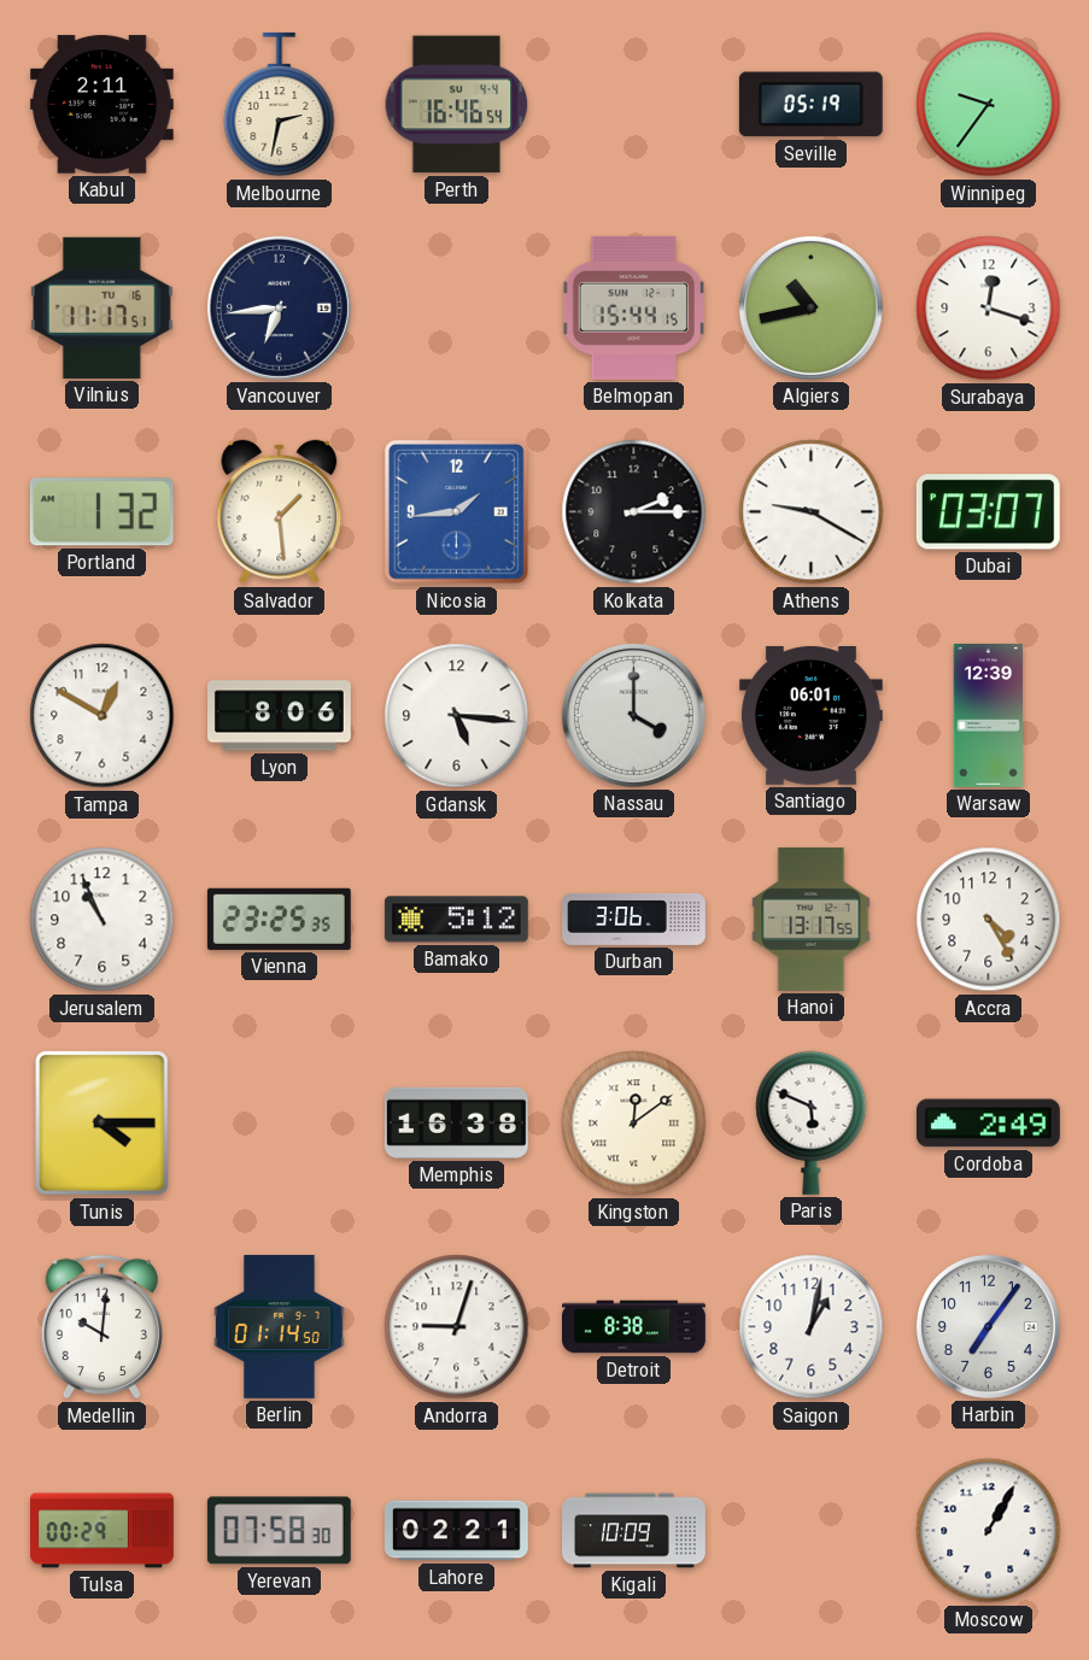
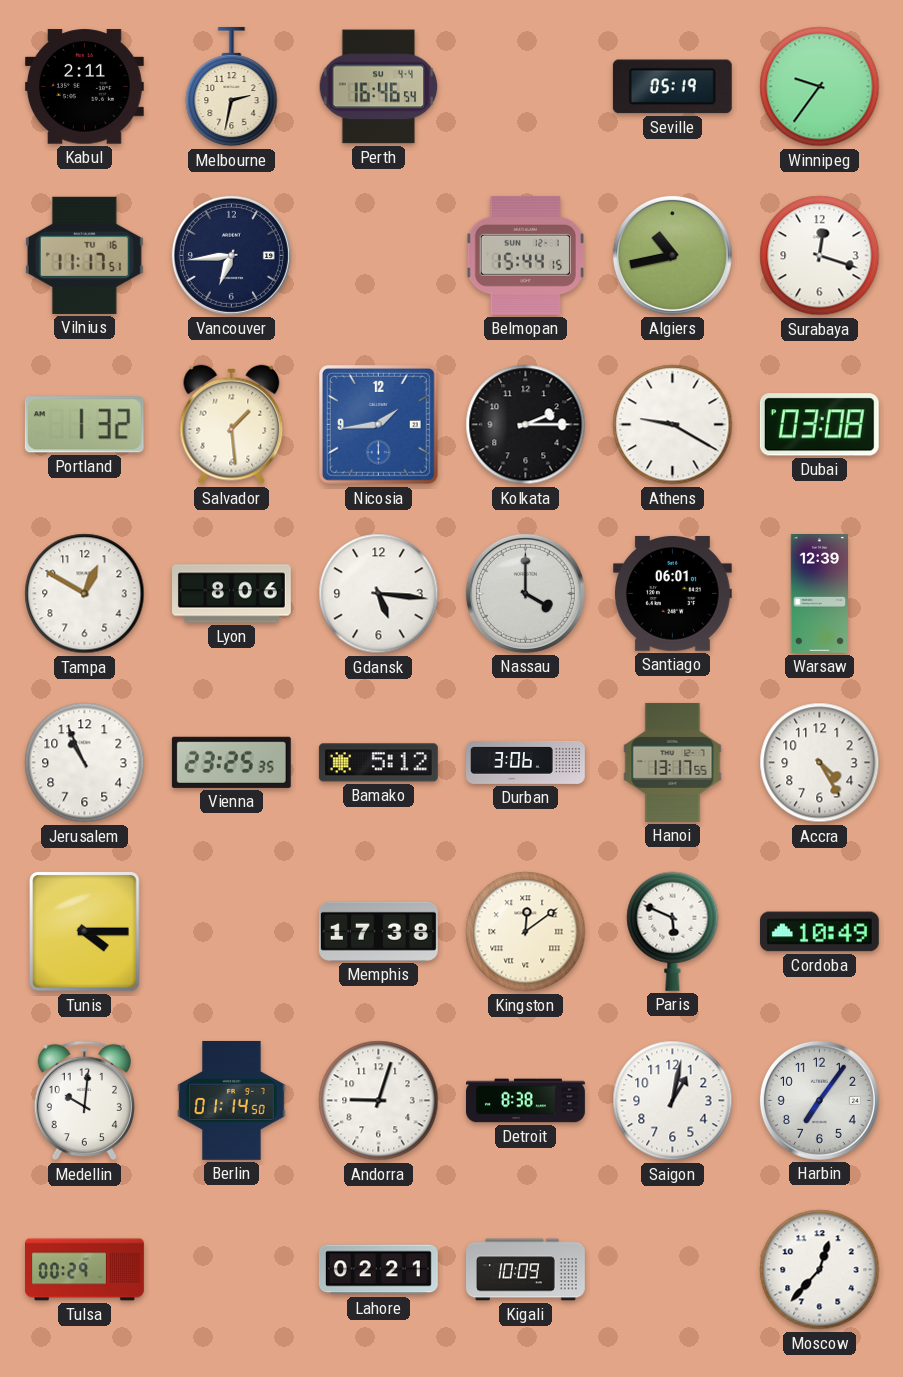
Dubai: 03:07 -> 03:08 (819, 425)
Memphis: 16:38 -> 17:38 (378, 931)
Cordoba: 2:49 -> 10:49 (819, 932)
Yerevan: 07:58 -> none (279, 1531)
Moscow: 1:05 -> 12:37 (820, 1270)
